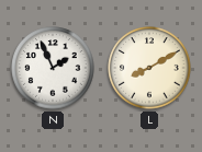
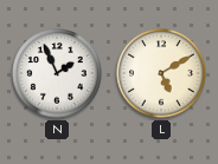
L: 8:10 -> 5:10 (161, 73)
